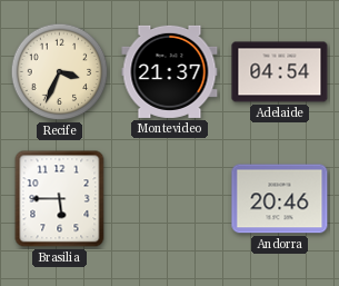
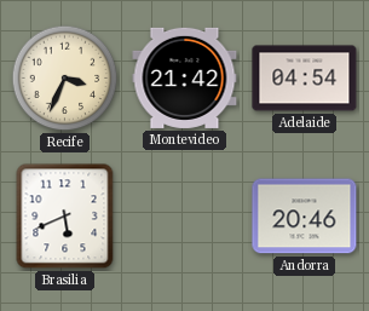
Montevideo: 21:37 -> 21:42 (185, 77)
Brasilia: 5:45 -> 5:41 (65, 217)
